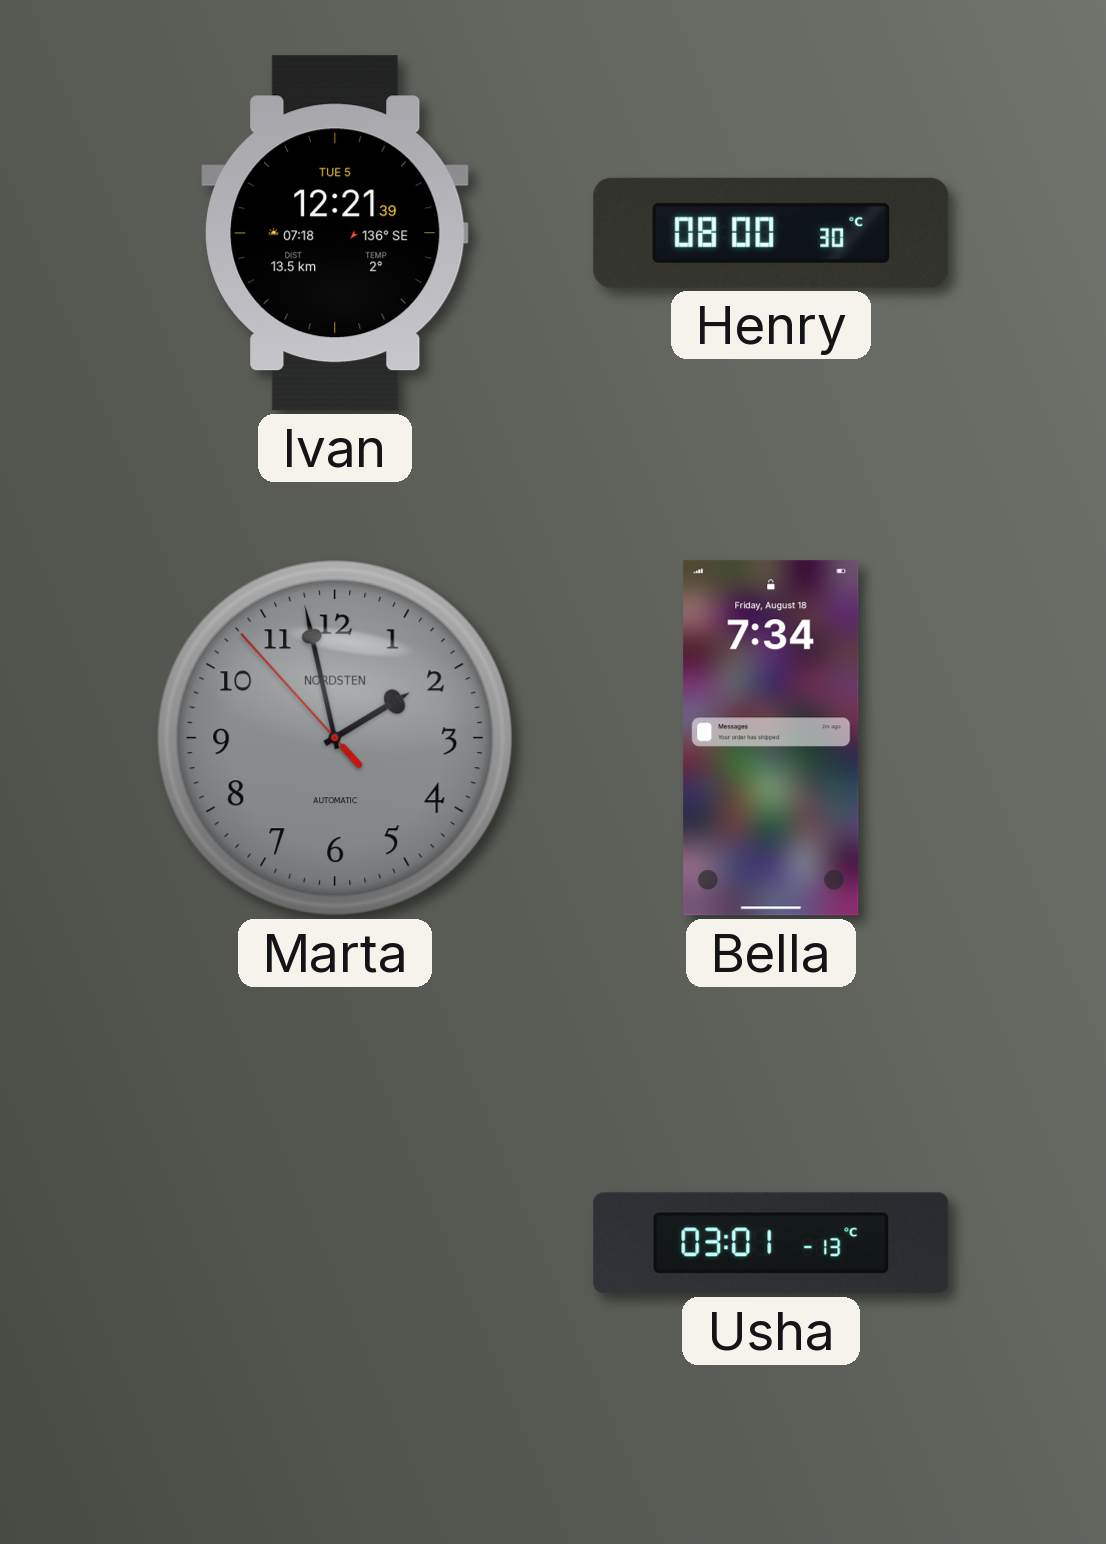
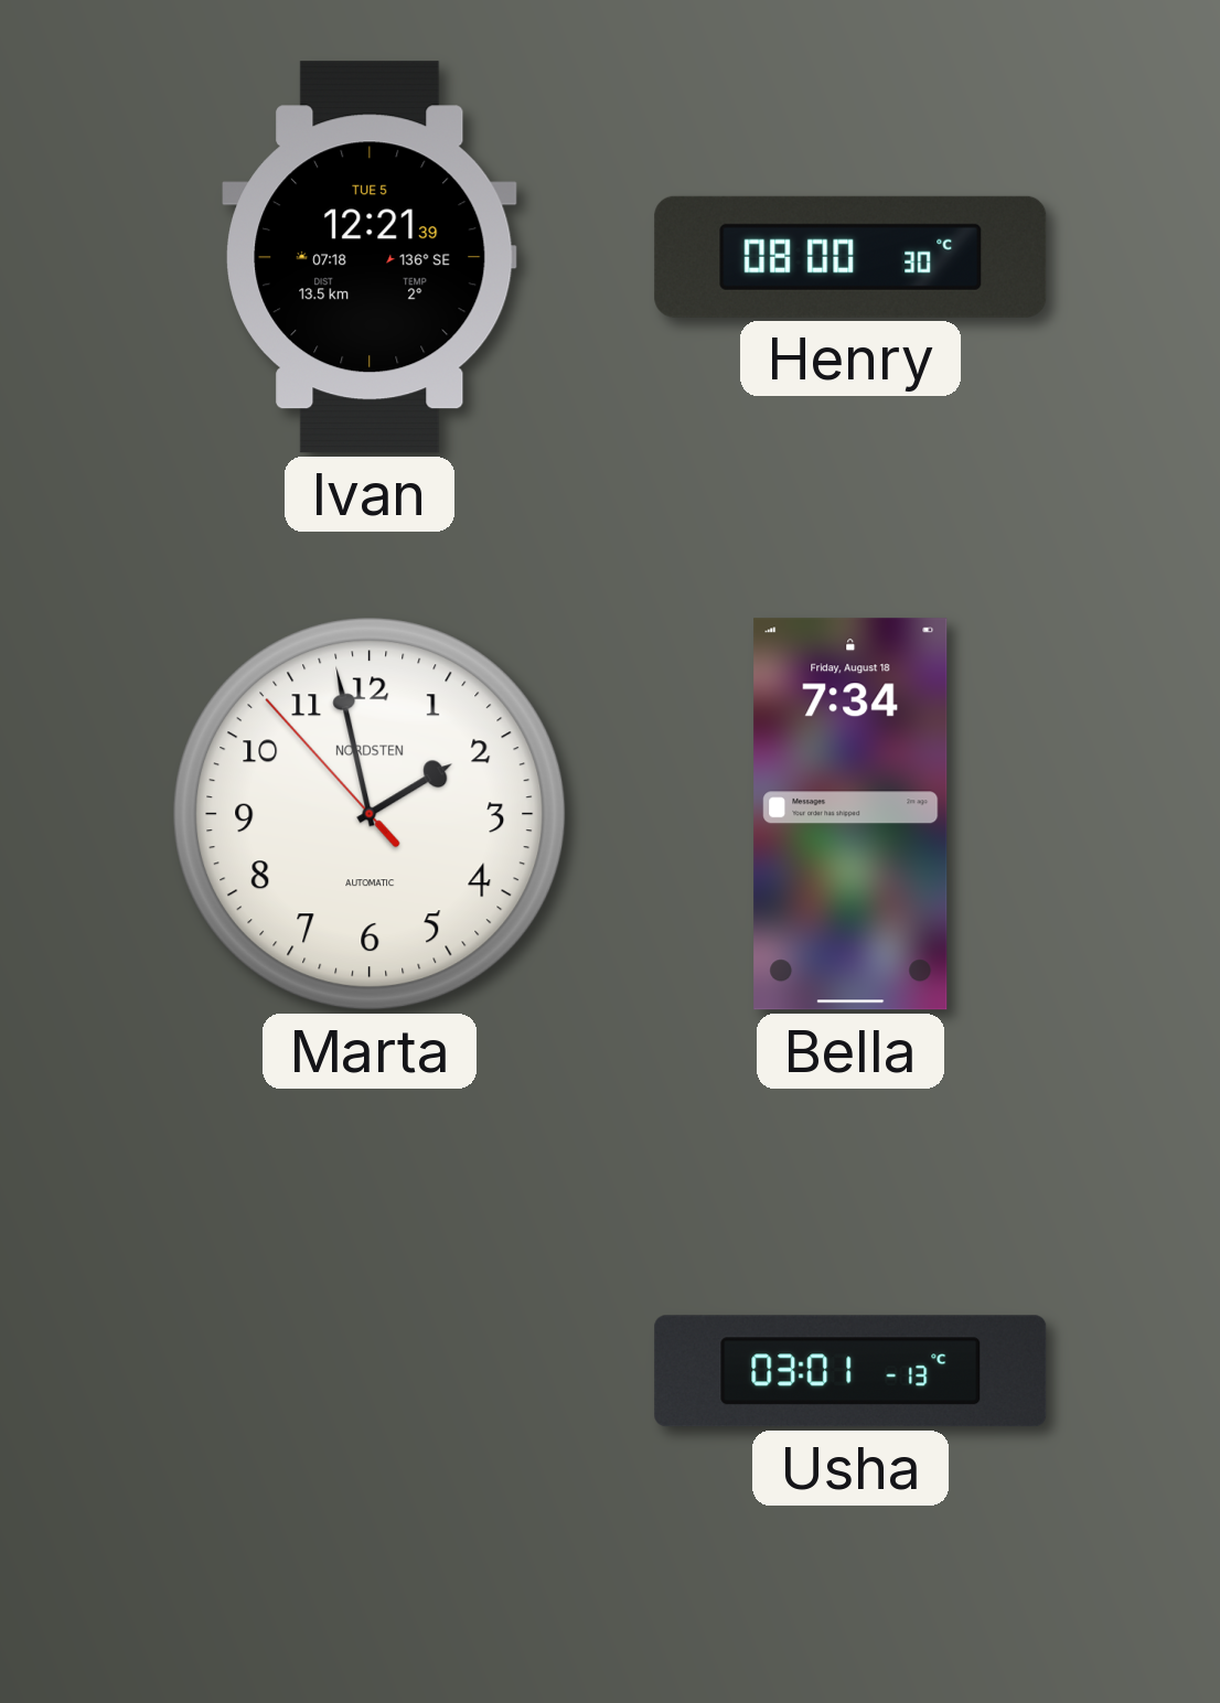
Marta dial: grey -> white (370, 814)
